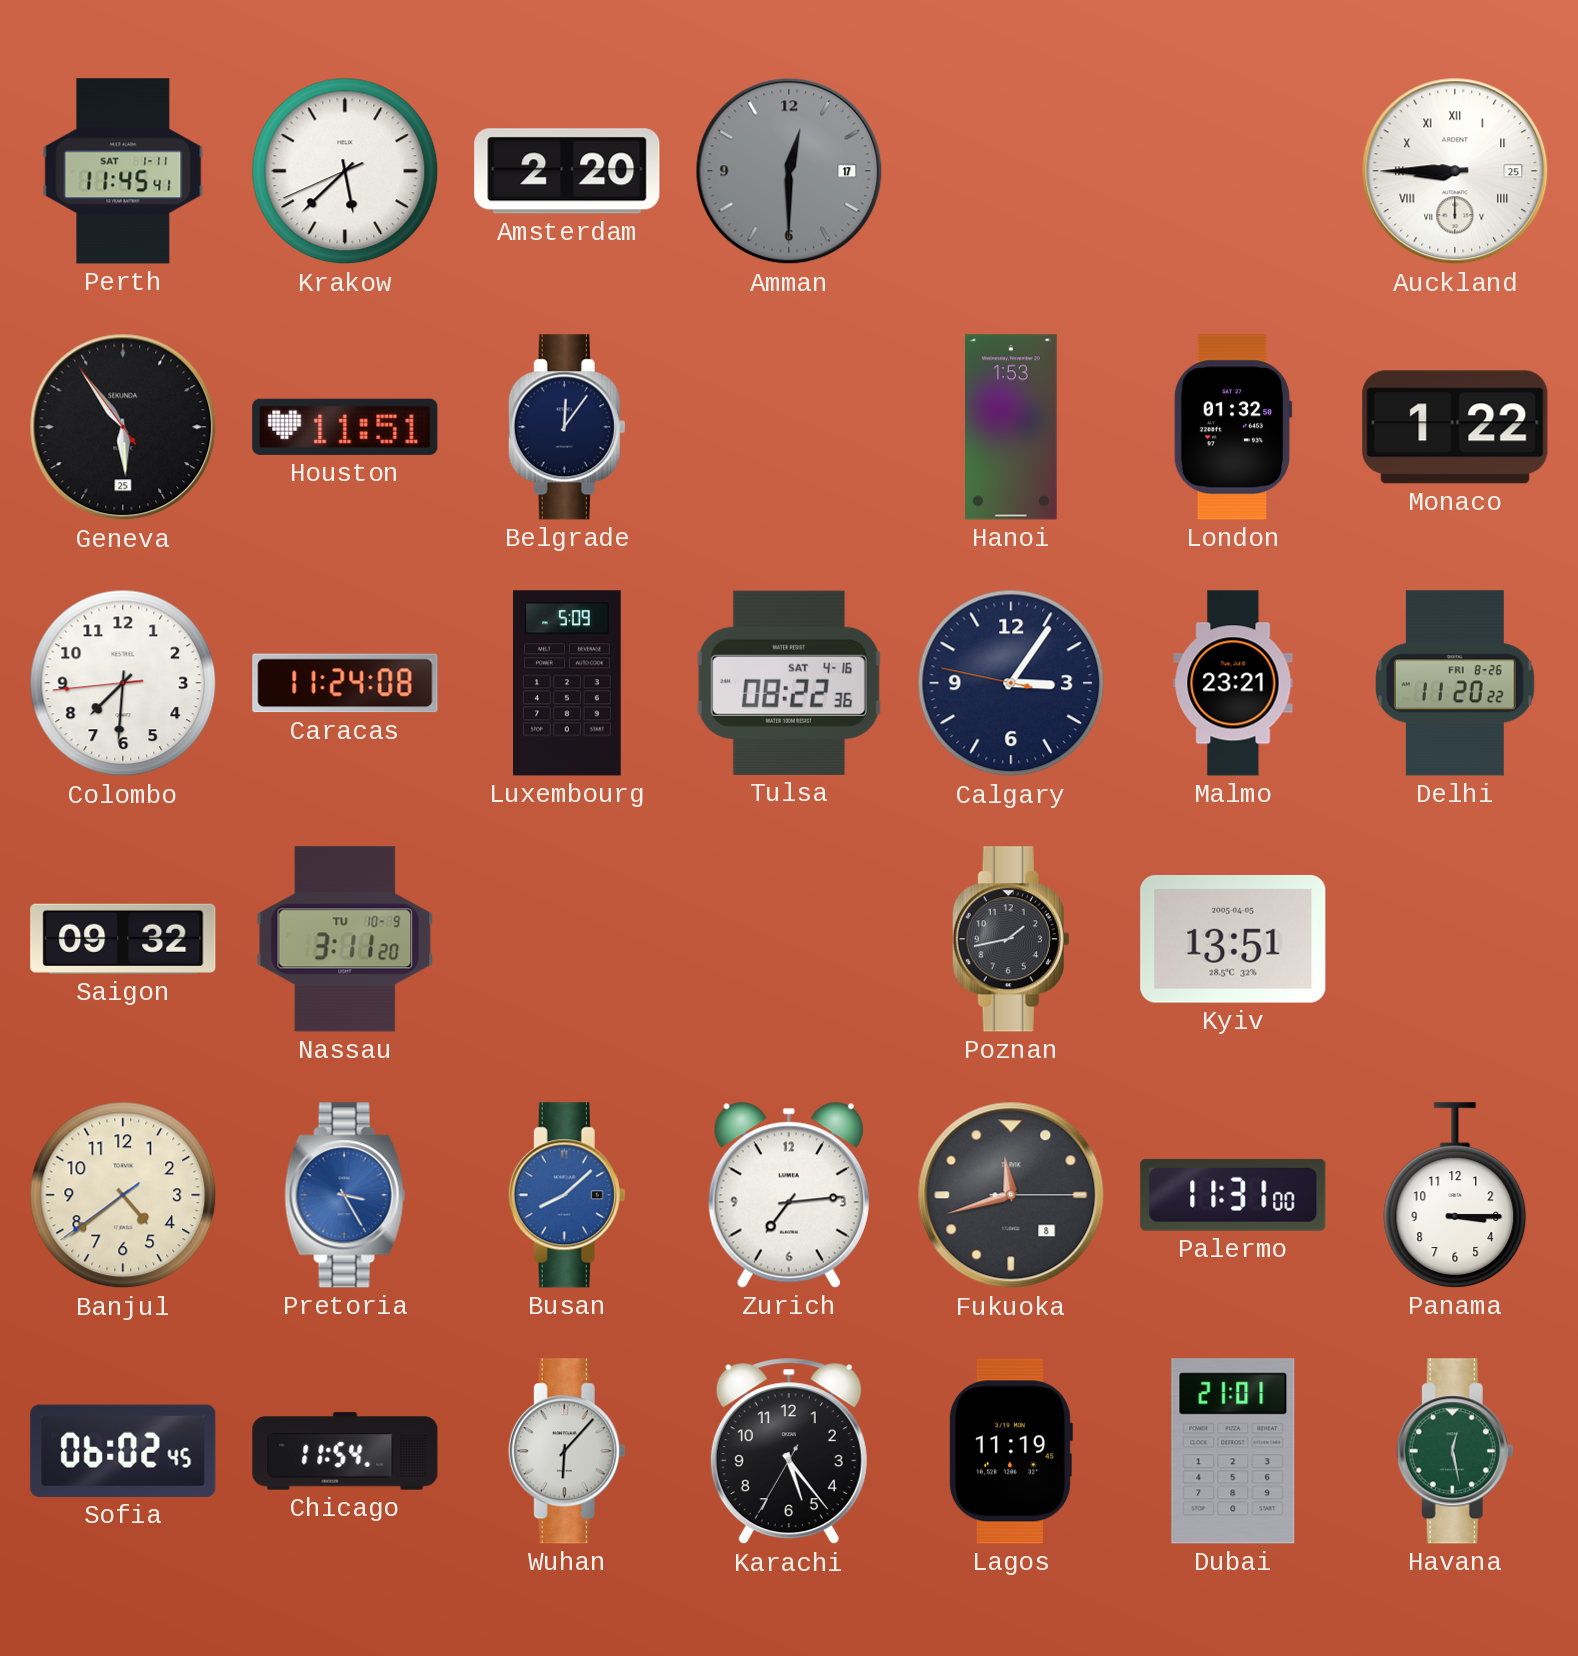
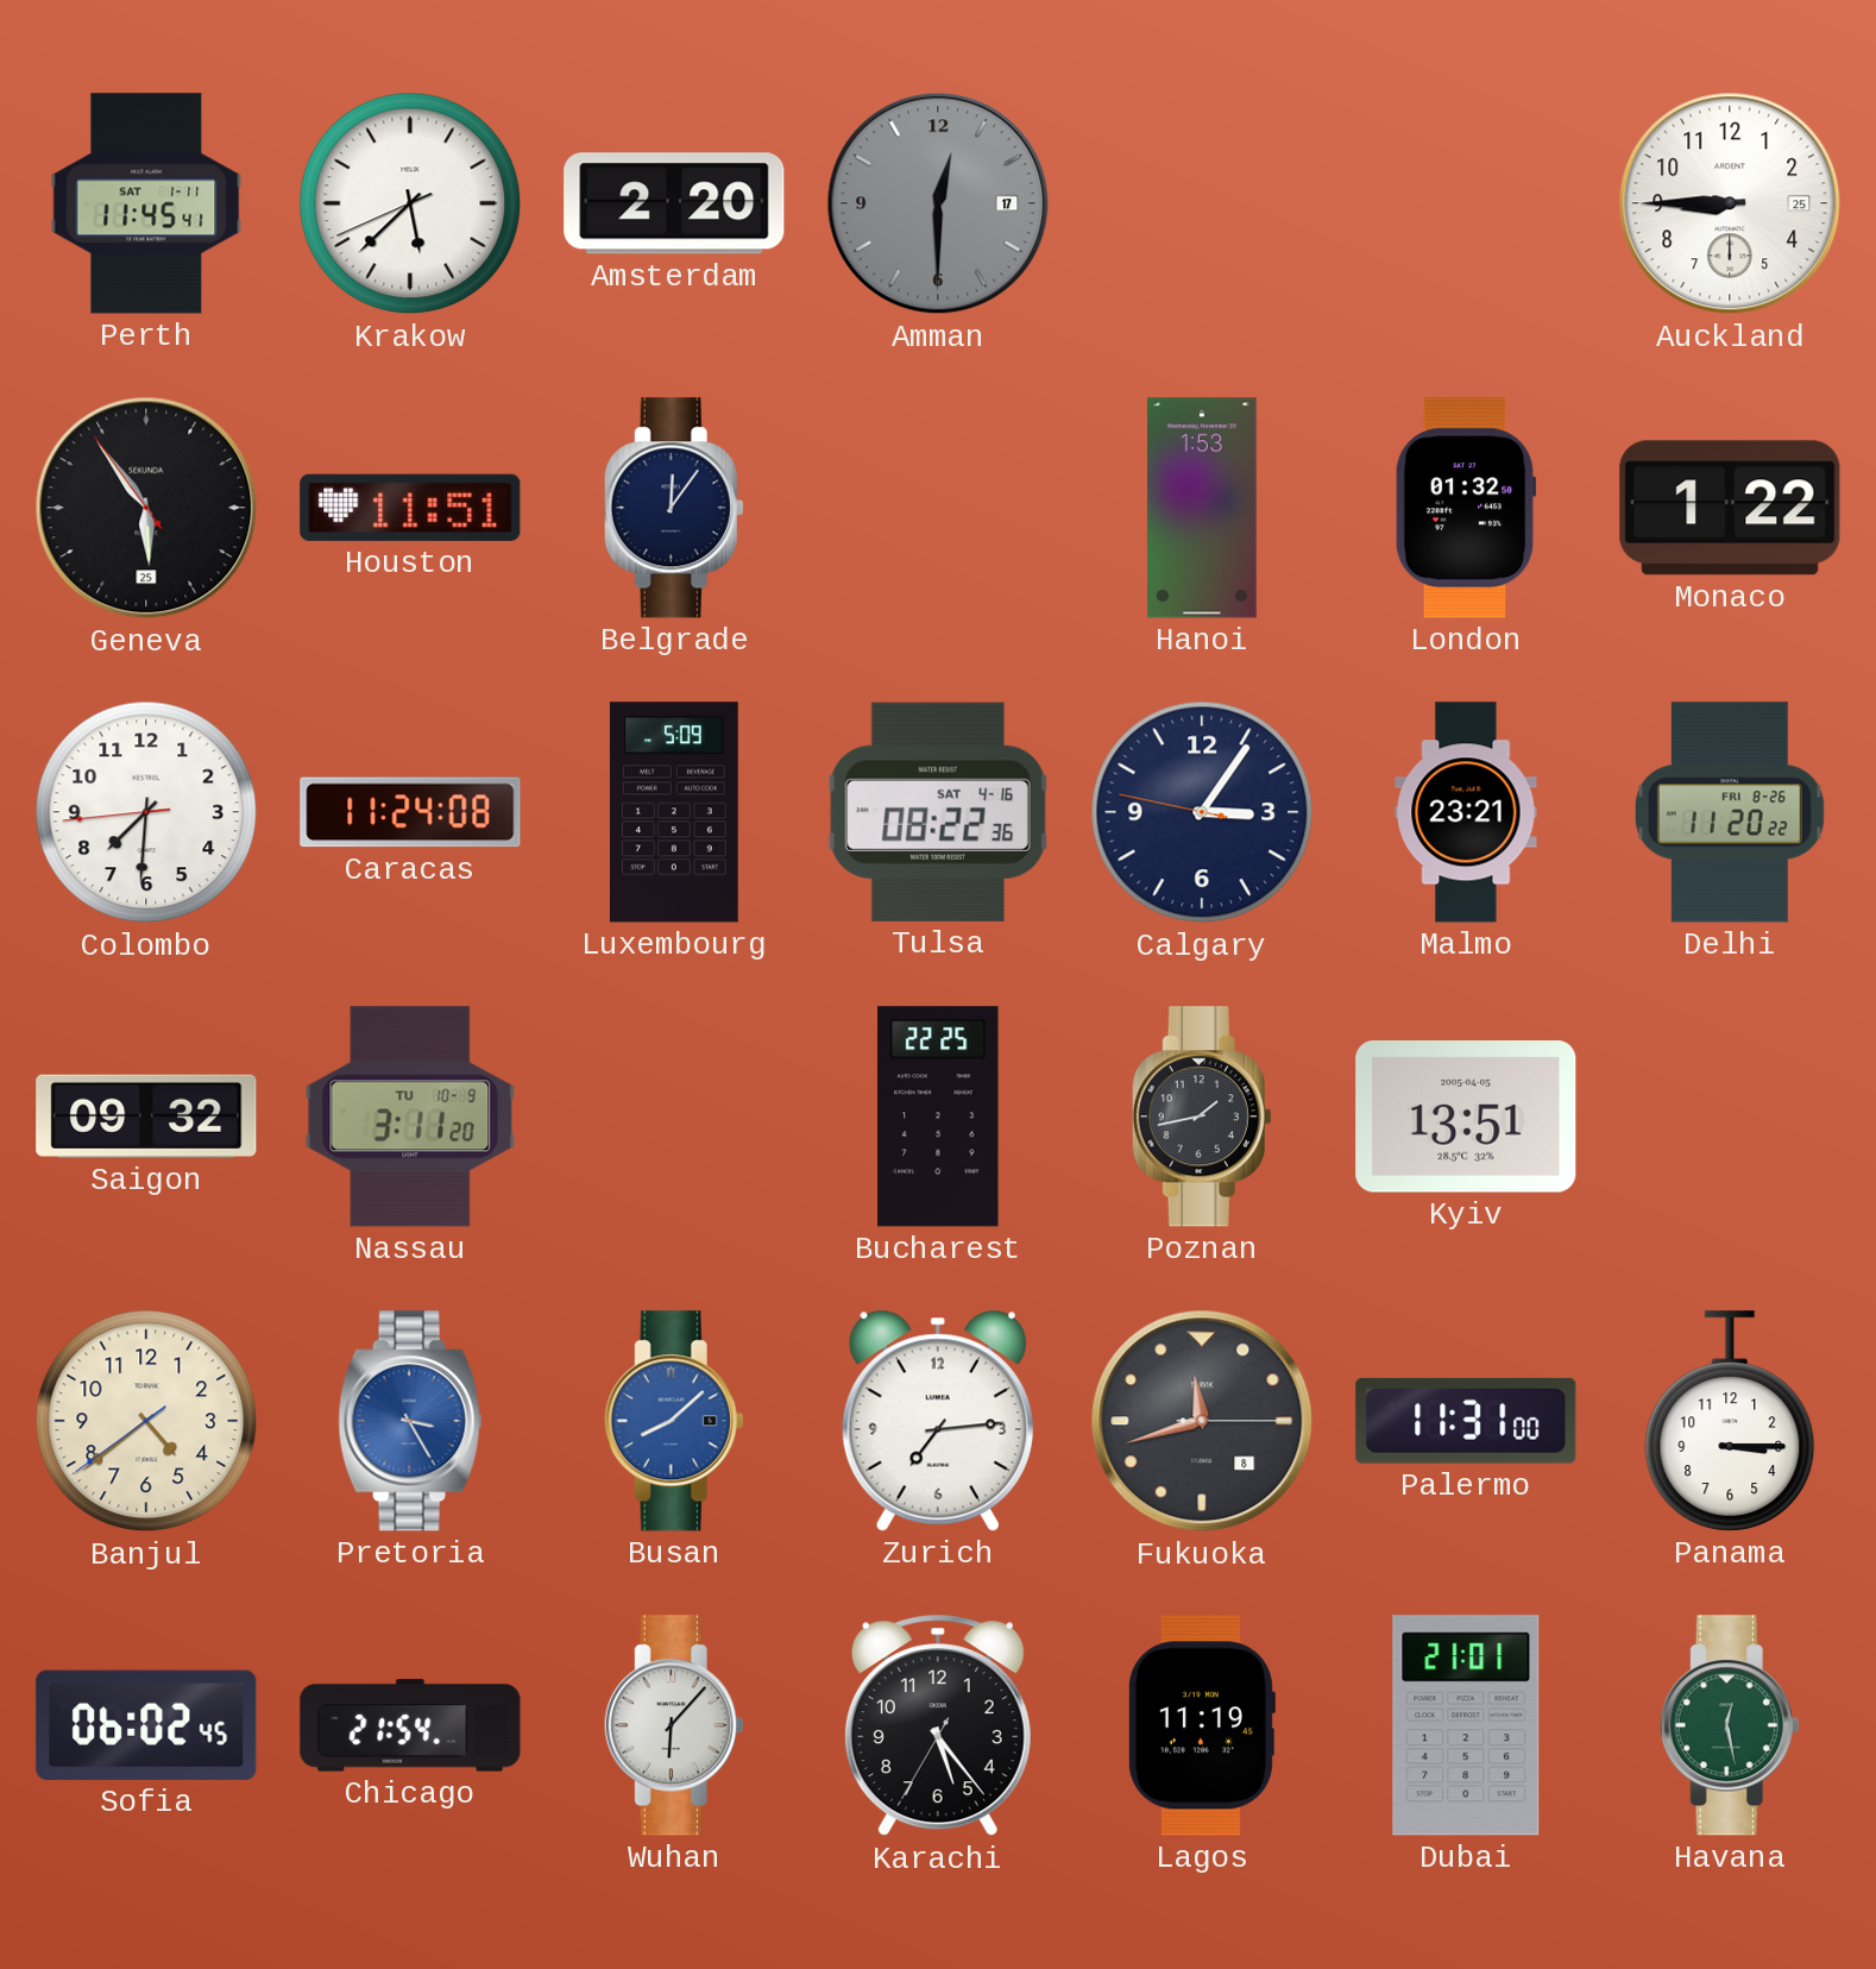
Auckland numerals: Roman -> Arabic (1730, 203)
Bucharest: none -> 22:25 (938, 1116)
Chicago: 11:54 -> 21:54 (410, 1725)
